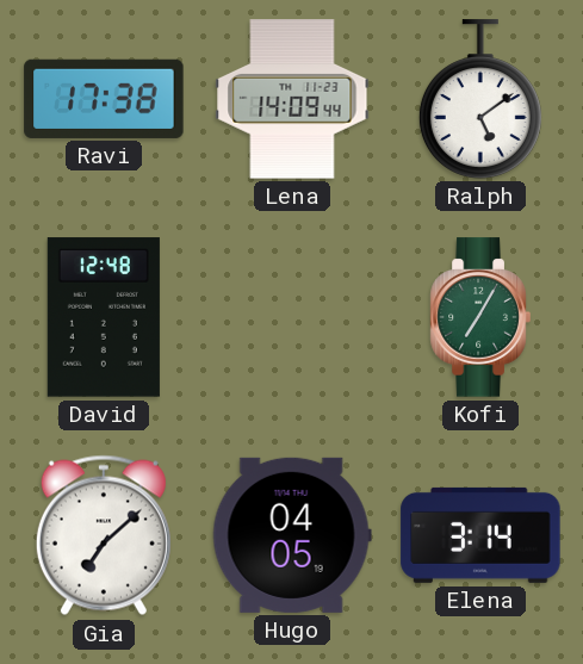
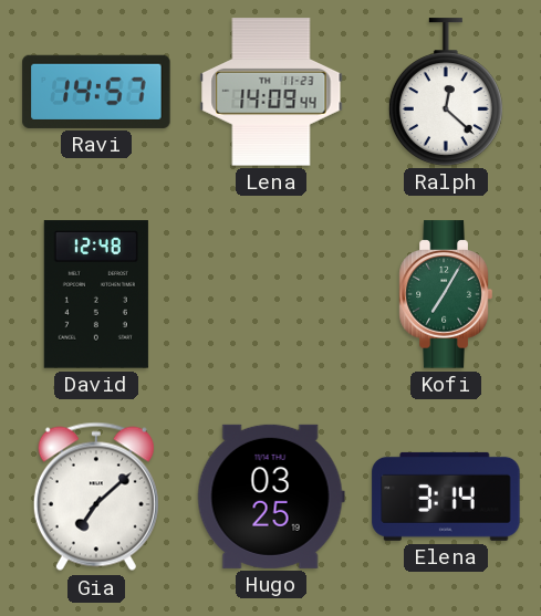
Ravi: 17:38 -> 14:57 (96, 92)
Ralph: 5:09 -> 12:22 (446, 92)
Hugo: 04:05 -> 03:25 (271, 497)
